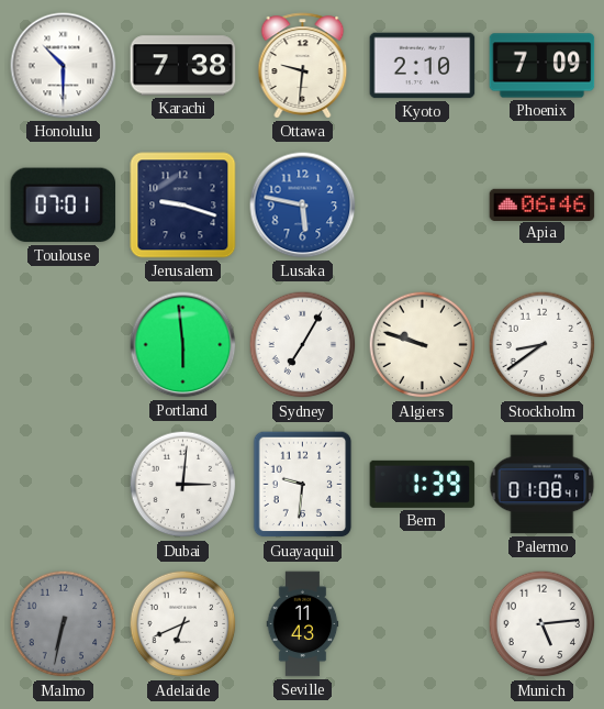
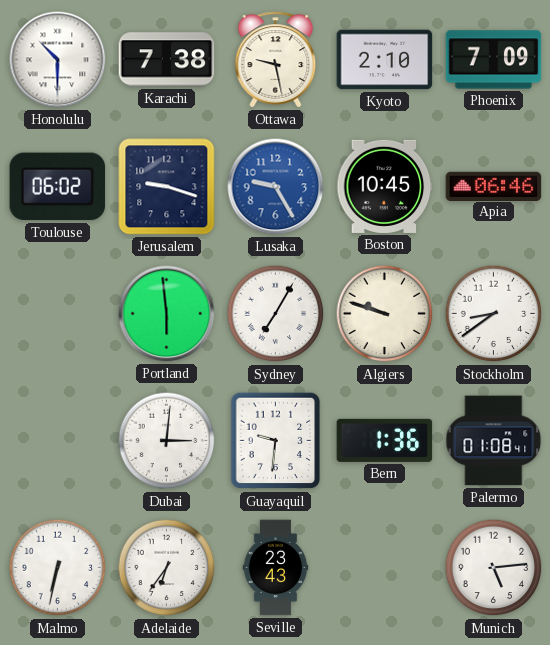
Ottawa: 9:31 -> 9:28 (276, 60)
Toulouse: 07:01 -> 06:02 (58, 187)
Lusaka: 5:47 -> 9:25 (276, 187)
Boston: none -> 10:45 (385, 186)
Bern: 1:39 -> 1:36 (385, 440)
Malmo dial: grey -> white (58, 568)
Adelaide: 6:41 -> 6:36 (167, 568)
Seville: 11:43 -> 23:43 (276, 568)
